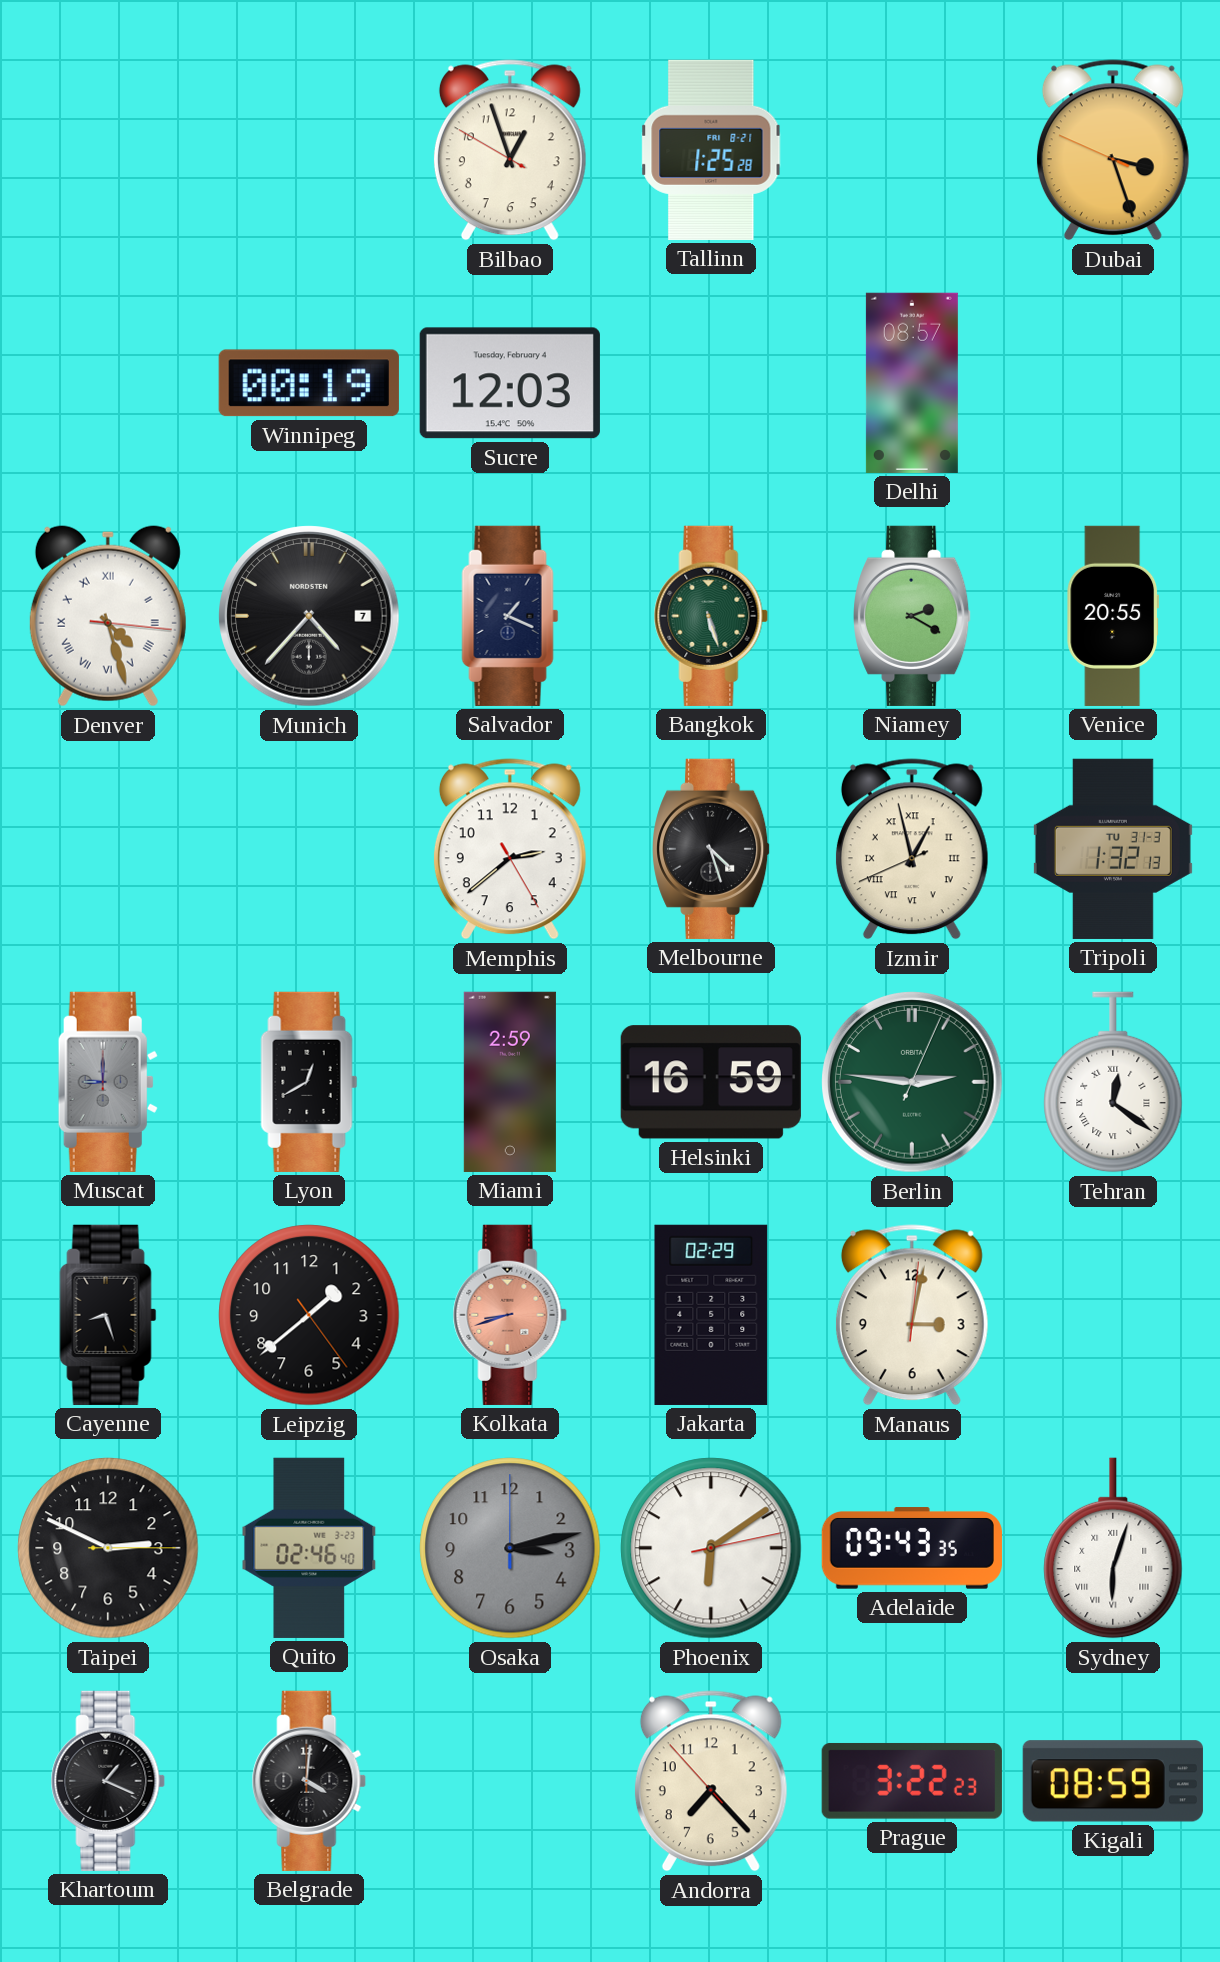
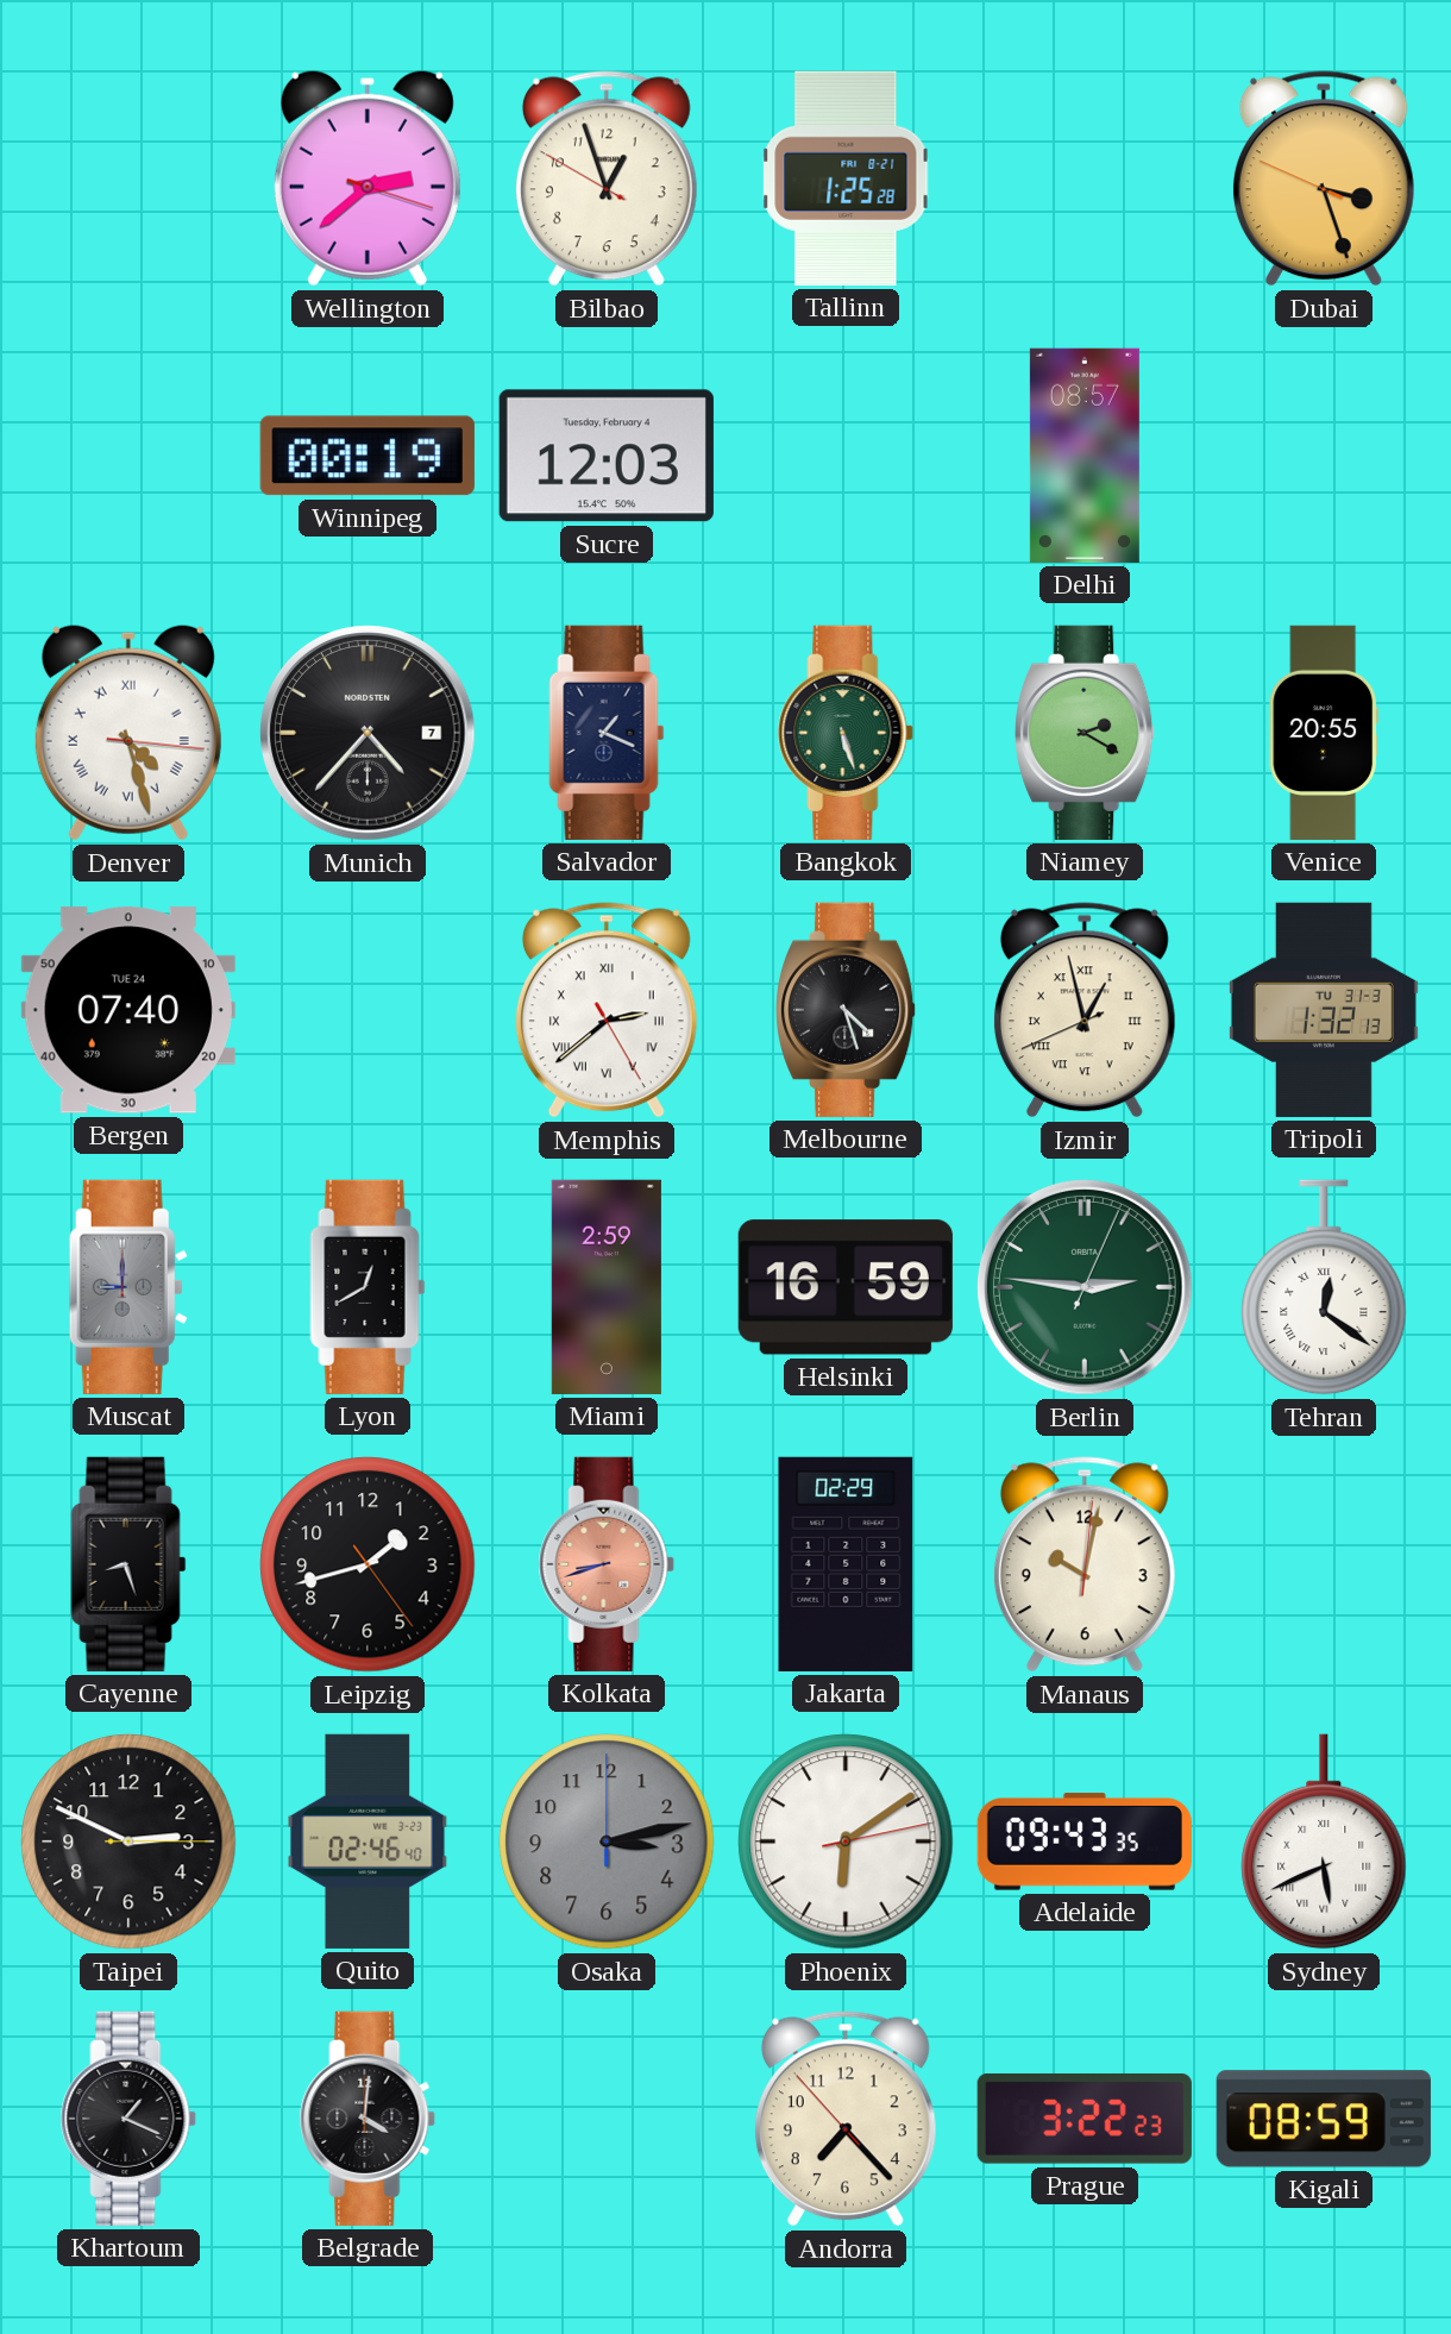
Wellington: none -> 2:38 (368, 178)
Bergen: none -> 07:40 (128, 1010)
Memphis numerals: Arabic -> Roman (607, 1010)
Leipzig: 1:38 -> 1:42 (368, 1564)
Manaus: 3:02 -> 10:02 (1085, 1564)
Sydney: 6:03 -> 5:41 (1324, 1842)
